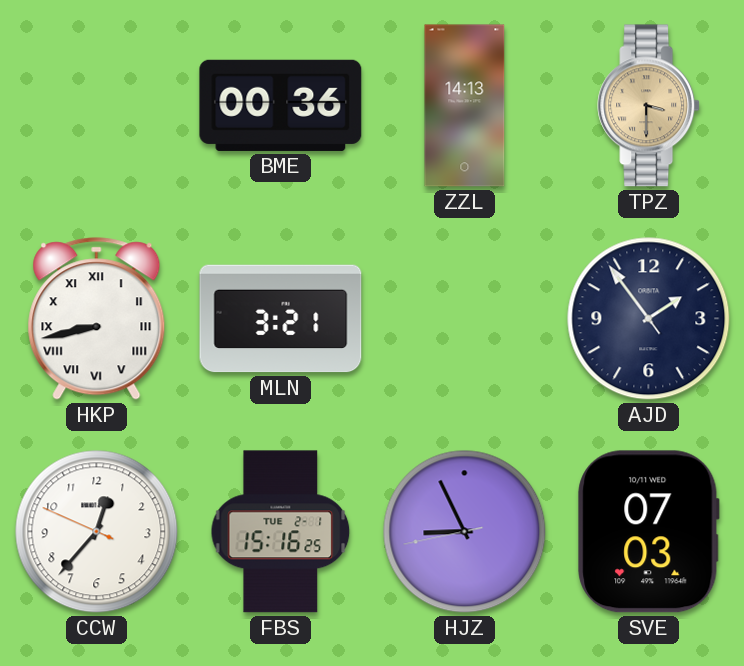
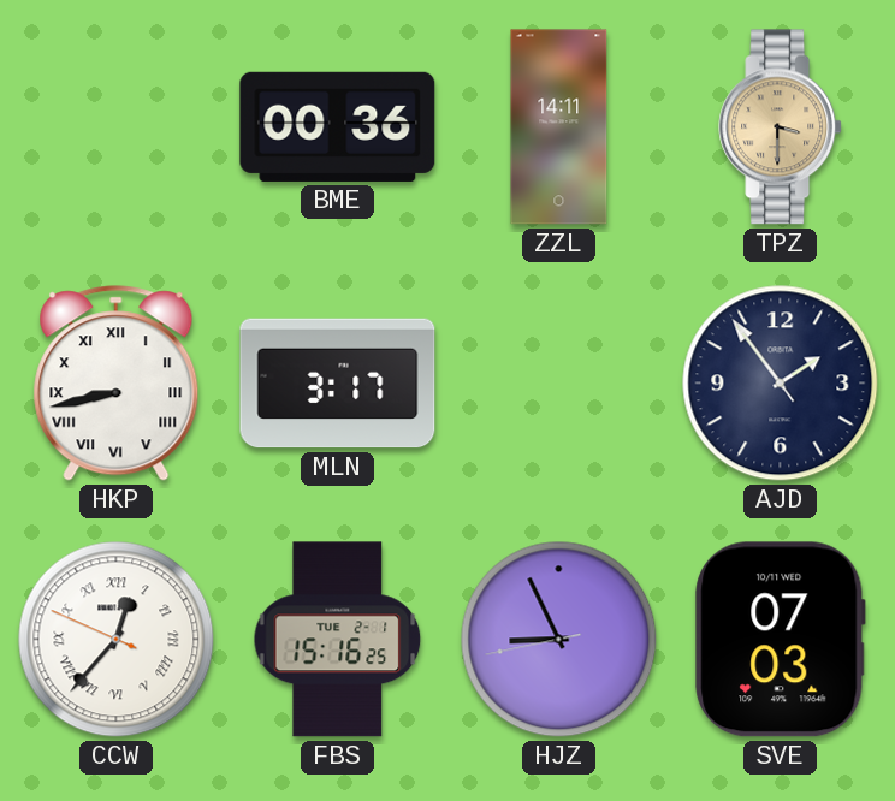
ZZL: 14:13 -> 14:11 (559, 127)
MLN: 3:21 -> 3:17 (338, 384)
CCW numerals: Arabic -> Roman (117, 640)
